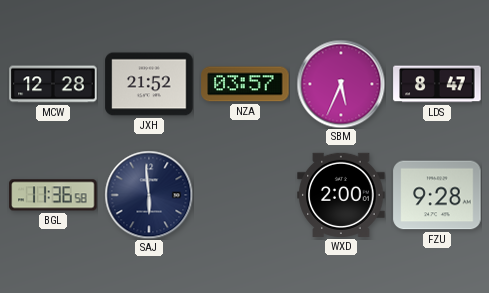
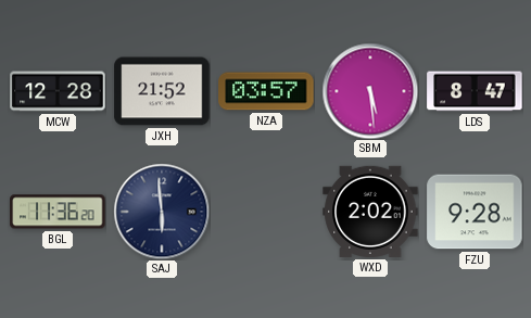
SBM: 5:34 -> 5:29 (370, 91)
BGL: 11:36:58 -> 11:36:20 (58, 212)
WXD: 2:00 -> 2:02 (370, 212)
